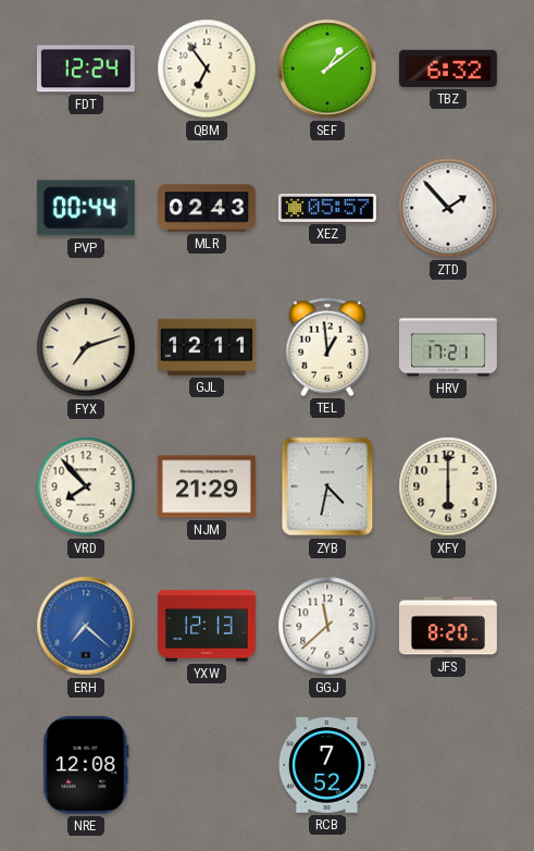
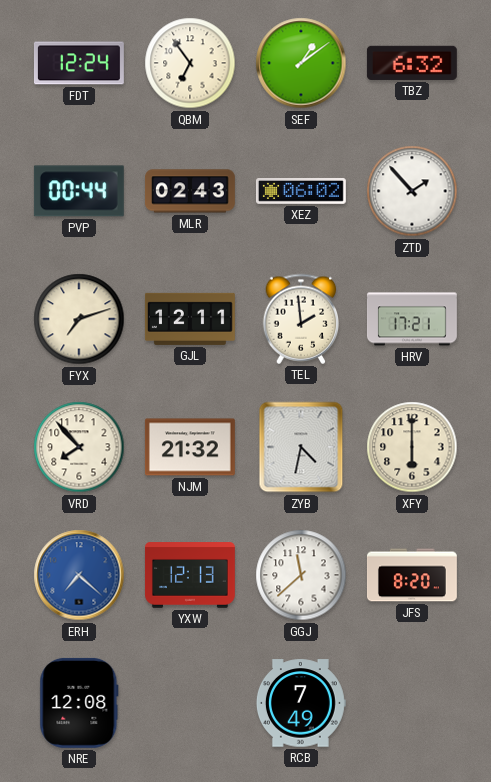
XEZ: 05:57 -> 06:02 (301, 192)
TEL: 12:59 -> 1:59 (301, 319)
NJM: 21:29 -> 21:32 (190, 447)
RCB: 7:52 -> 7:49 (301, 703)
